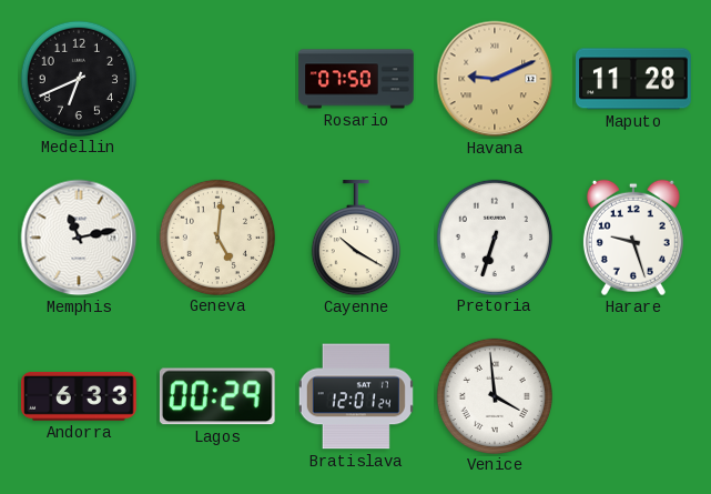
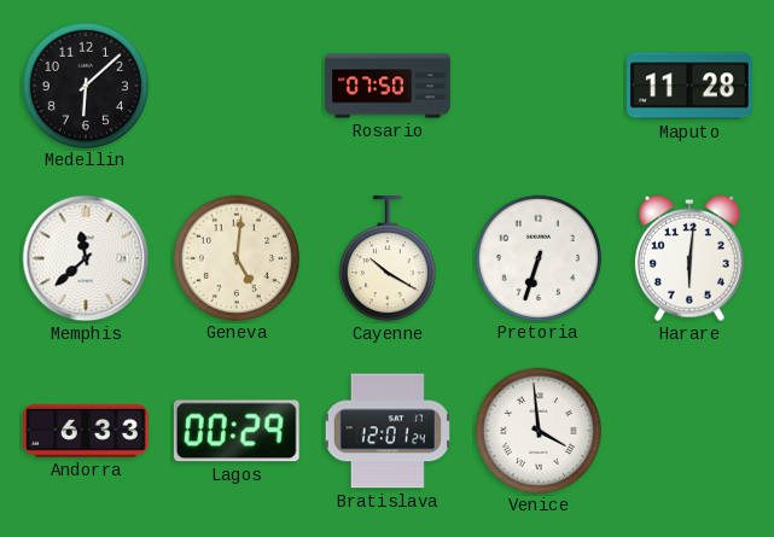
Medellin: 6:41 -> 6:08 (85, 84)
Havana: 9:11 -> none (495, 79)
Memphis: 11:13 -> 11:38 (86, 258)
Harare: 9:27 -> 6:01 (689, 258)
